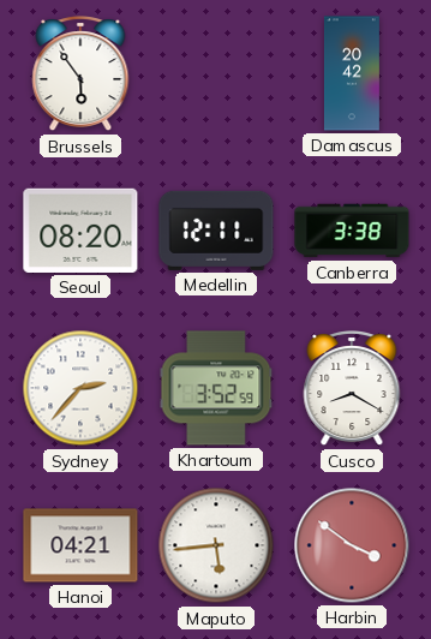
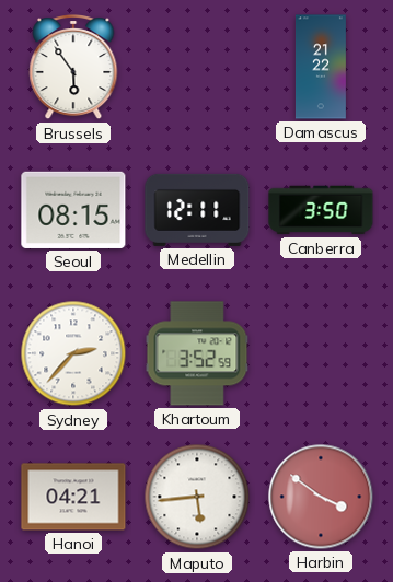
Damascus: 20:42 -> 21:22 (321, 67)
Seoul: 08:20 -> 08:15 (73, 210)
Canberra: 3:38 -> 3:50 (321, 210)
Cusco: 8:20 -> none (352, 389)
